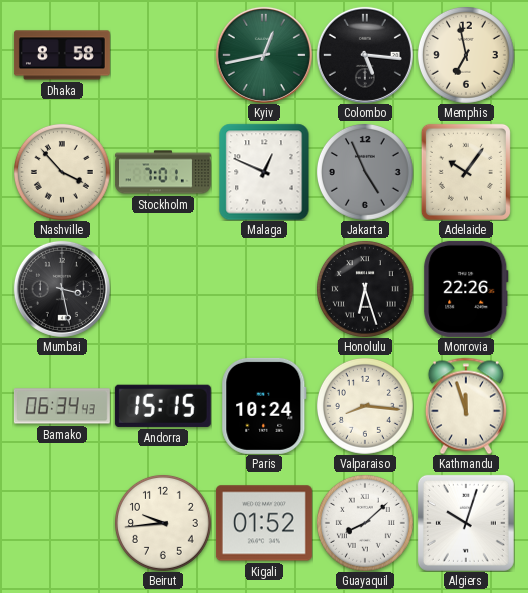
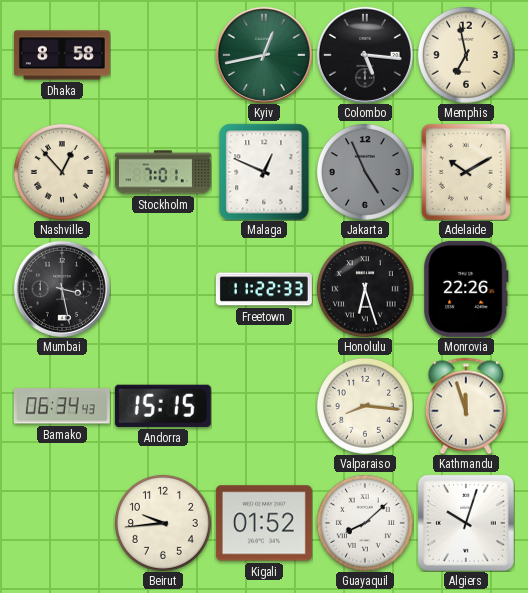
Nashville: 3:53 -> 12:53 (62, 172)
Adelaide: 10:06 -> 10:10 (466, 172)
Freetown: none -> 11:22 (264, 289)
Paris: 10:24 -> none (264, 406)
